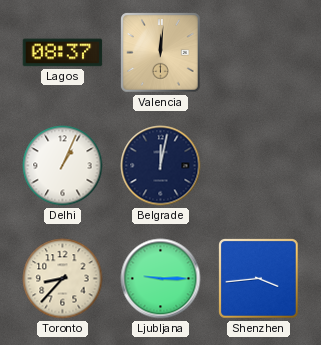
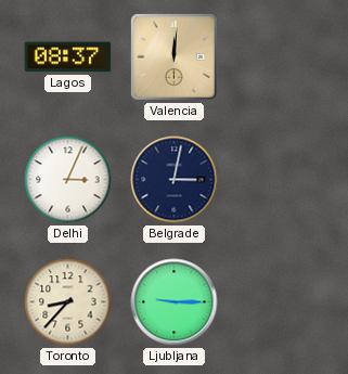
Delhi: 1:04 -> 3:04 (68, 180)
Belgrade: 12:02 -> 3:02 (175, 180)
Shenzhen: 3:44 -> none (259, 279)
